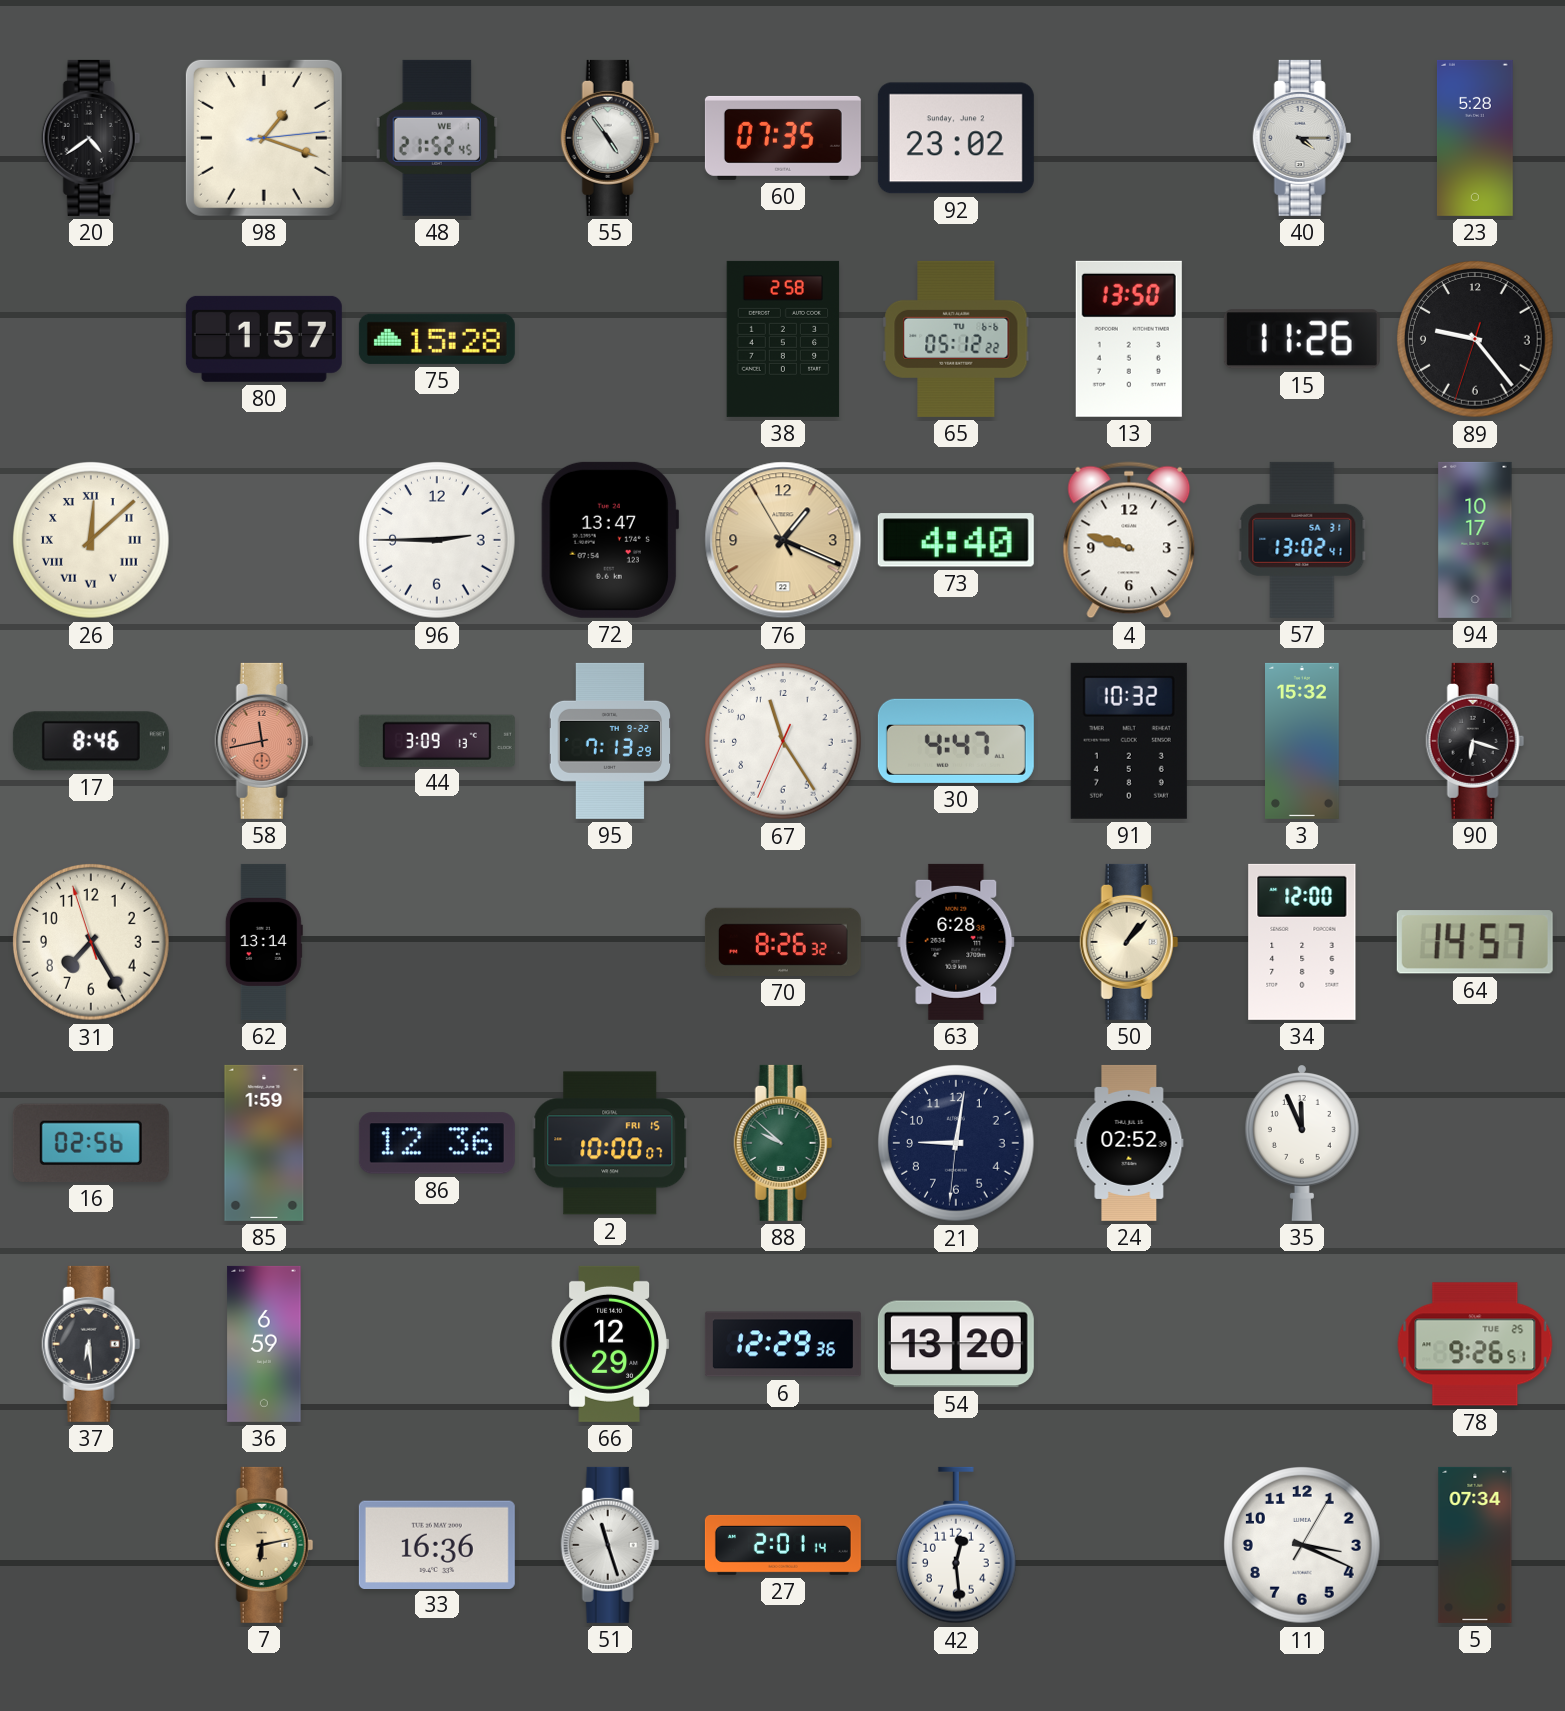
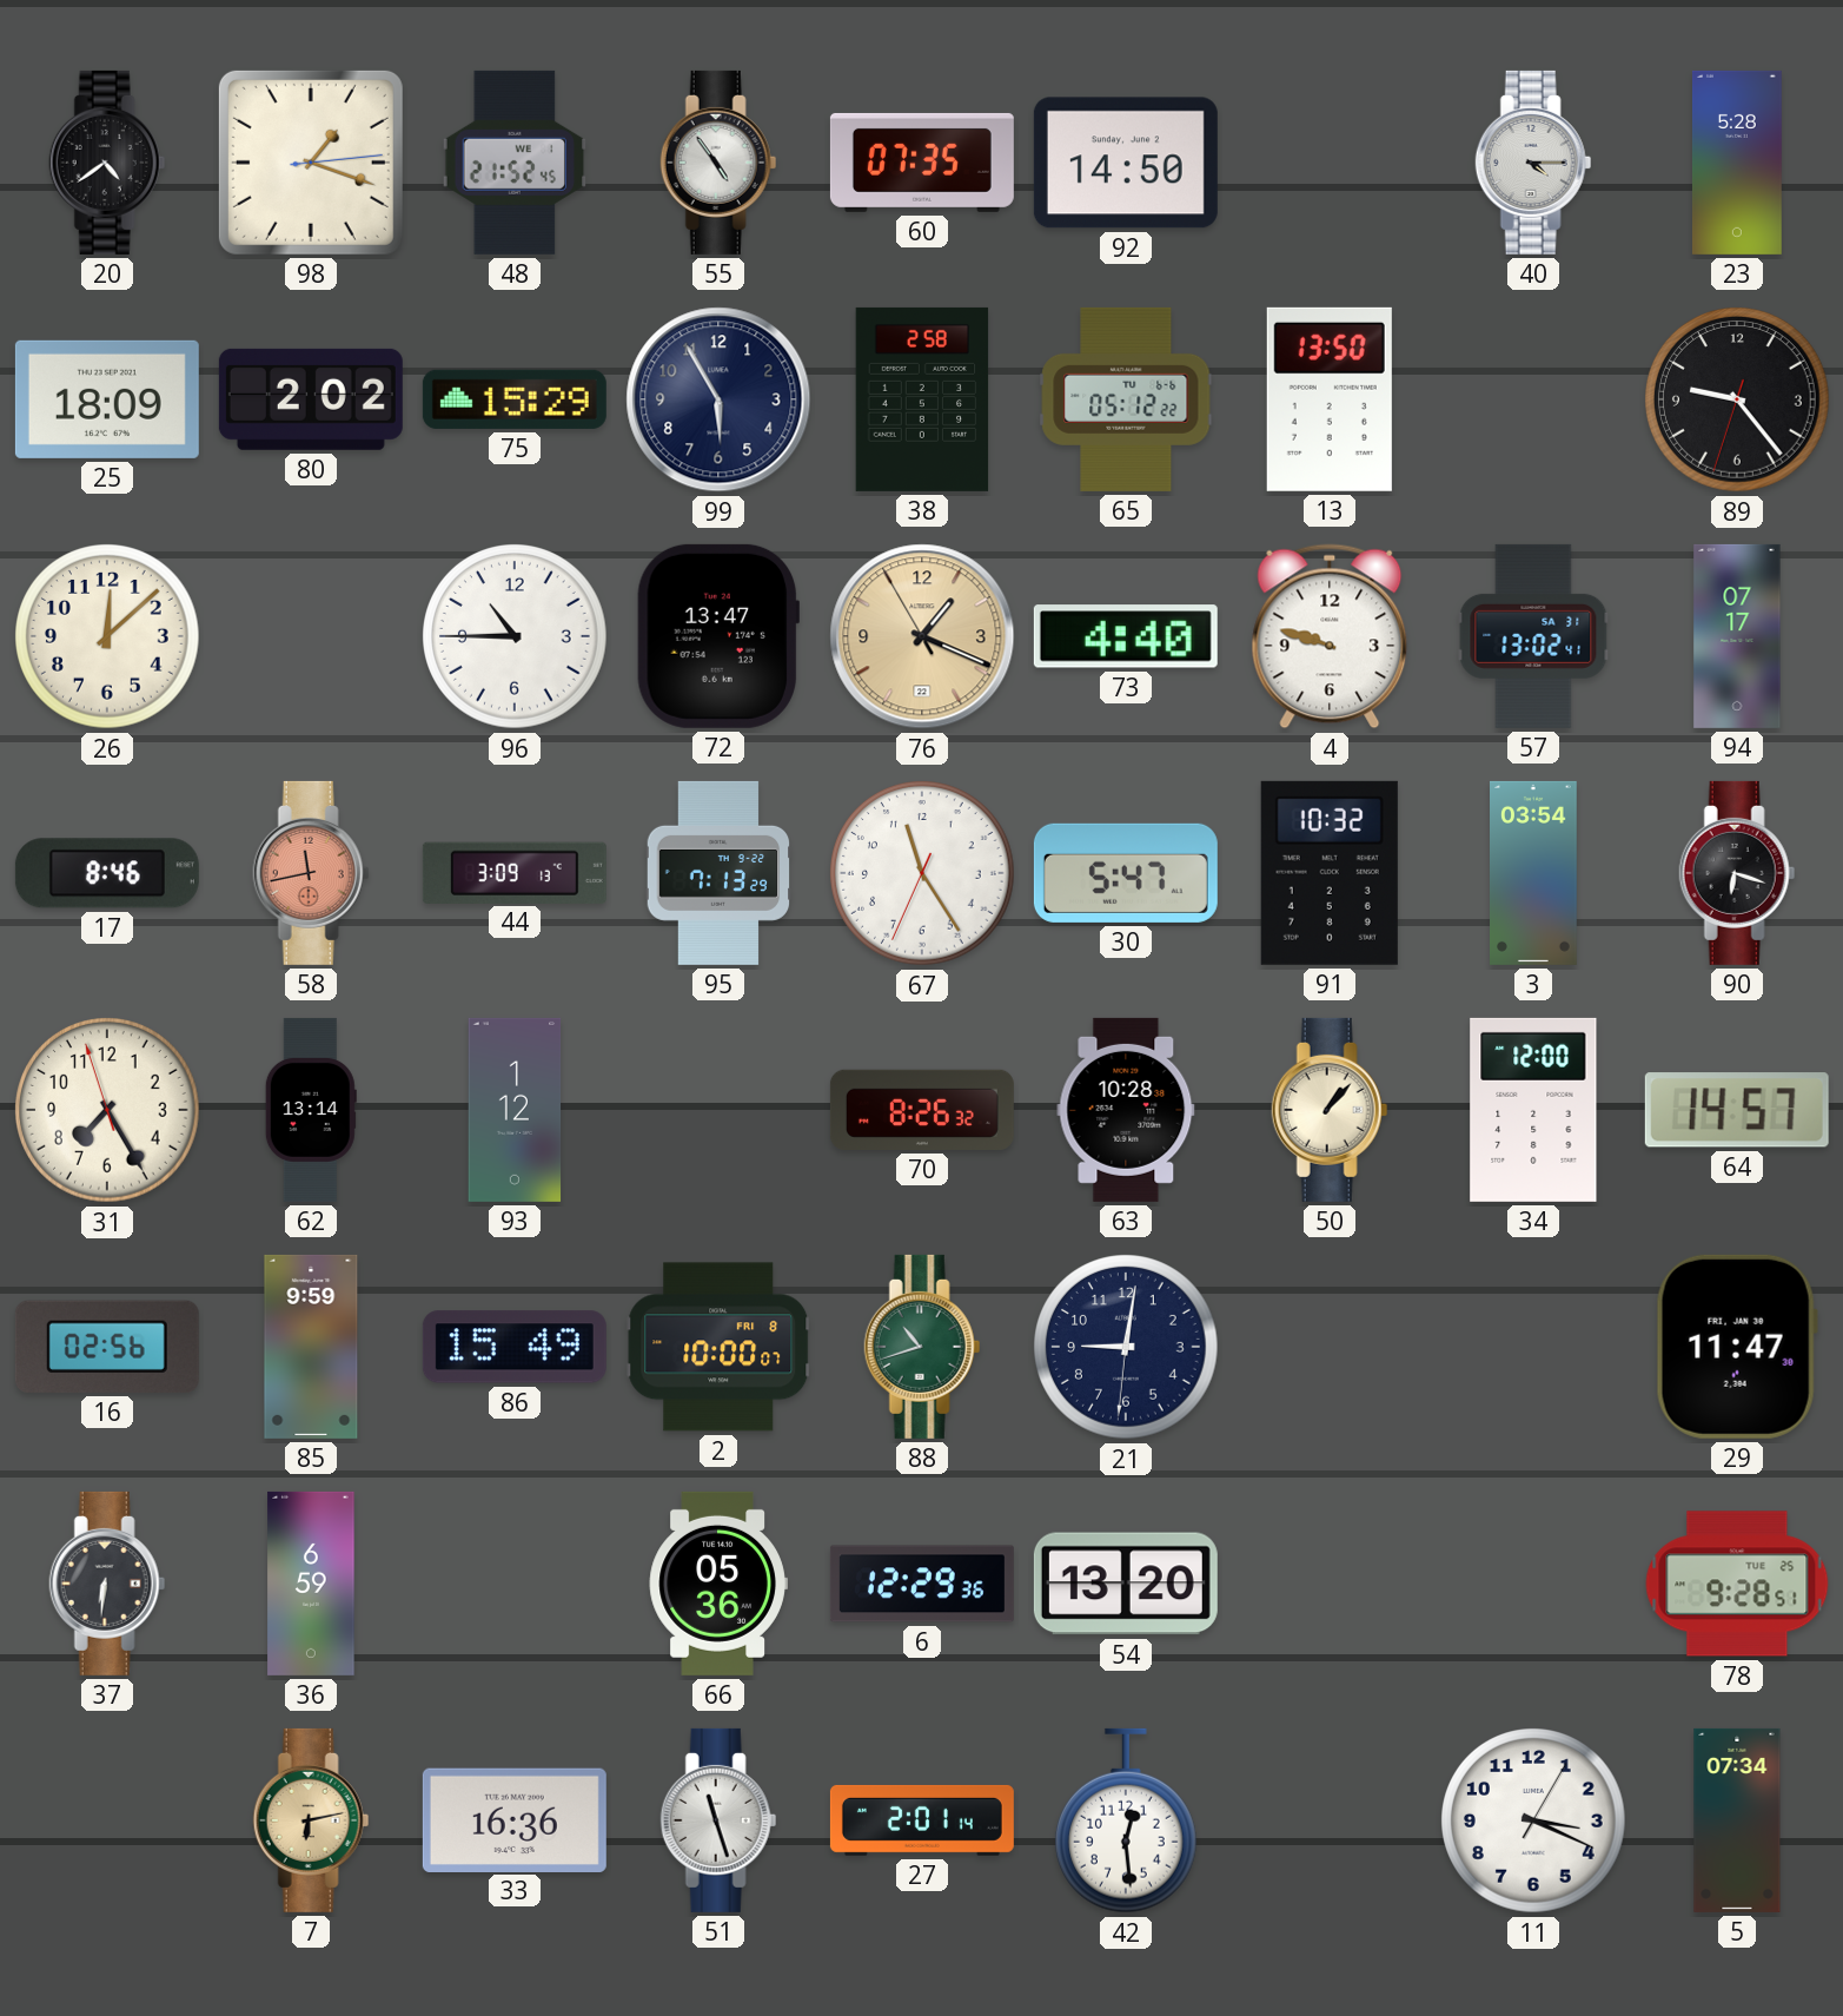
92: 23:02 -> 14:50 (1126, 163)
25: none -> 18:09 (107, 399)
80: 1:57 -> 2:02 (311, 399)
75: 15:28 -> 15:29 (515, 399)
99: none -> 5:55 (718, 399)
15: 11:26 -> none (1302, 339)
26 numerals: Roman -> Arabic (107, 636)
96: 2:45 -> 10:45 (515, 636)
94: 10:17 -> 07:17 (1737, 636)
30: 4:47 -> 5:47 (1126, 873)
3: 15:32 -> 03:54 (1534, 873)
93: none -> 1:12 (515, 1110)
63: 6:28 -> 10:28 (1126, 1110)
85: 1:59 -> 9:59 (311, 1347)
86: 12:36 -> 15:49 (515, 1347)
2 date: FRI 15 -> FRI 8 (718, 1347)
88: 9:52 -> 10:42 (922, 1347)
24: 02:52 -> none (1129, 1143)
35: 11:56 -> none (1302, 1143)
29: none -> 11:47 (1737, 1347)
37: 6:29 -> 6:31 (107, 1584)
66: 12:29 -> 05:36 (718, 1584)
78: 9:26 -> 9:28 (1737, 1584)
